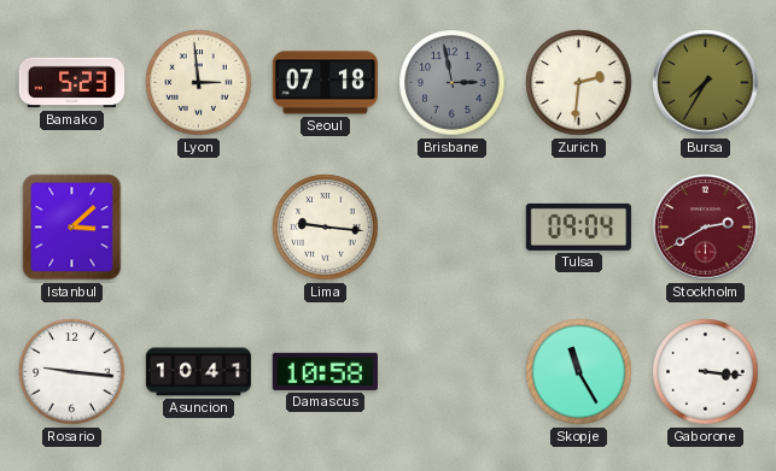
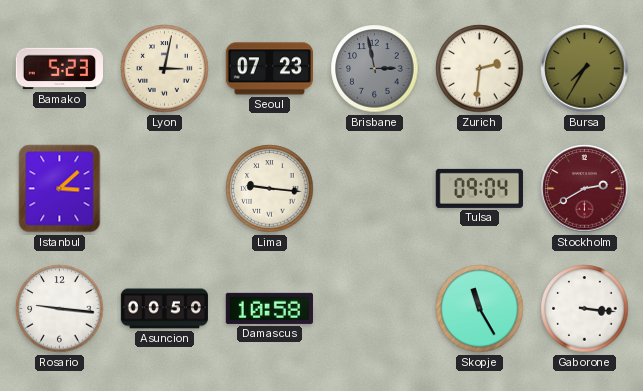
Lyon: 2:59 -> 3:02 (165, 69)
Seoul: 07:18 -> 07:23 (269, 69)
Asuncion: 10:41 -> 00:50 (164, 309)
